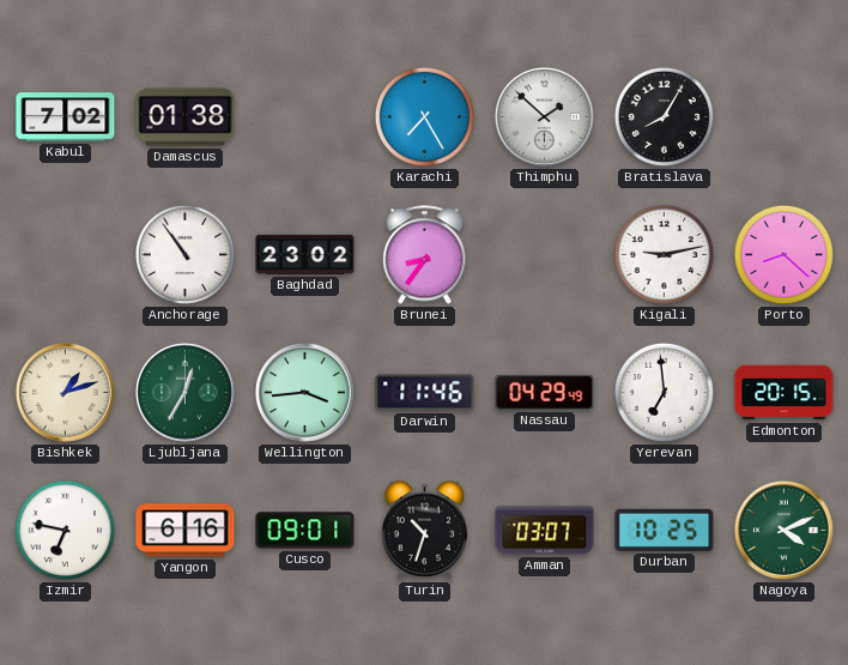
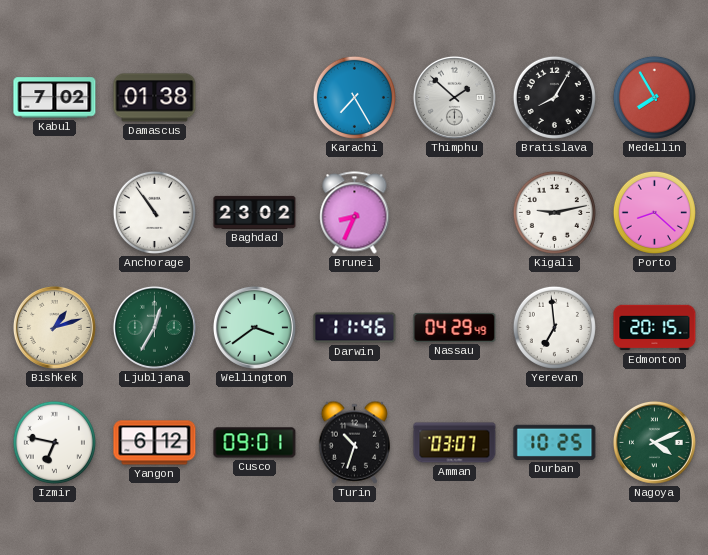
Medellin: none -> 7:55 (654, 97)
Brunei: 8:36 -> 8:34 (355, 213)
Wellington: 3:44 -> 3:39 (254, 327)
Yangon: 6:16 -> 6:12 (155, 443)
